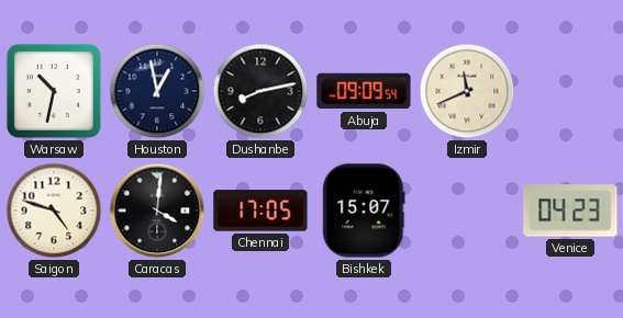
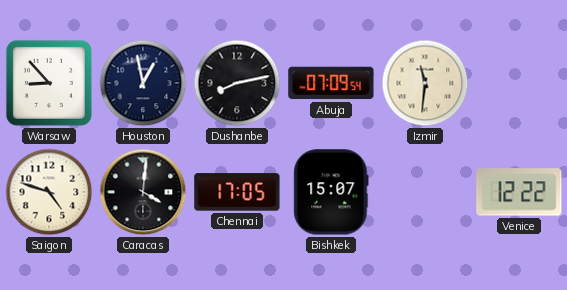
Warsaw: 10:32 -> 8:53 (49, 83)
Abuja: 09:09 -> 07:09 (331, 83)
Izmir: 11:41 -> 11:31 (425, 83)
Venice: 04:23 -> 12:22 (519, 192)
